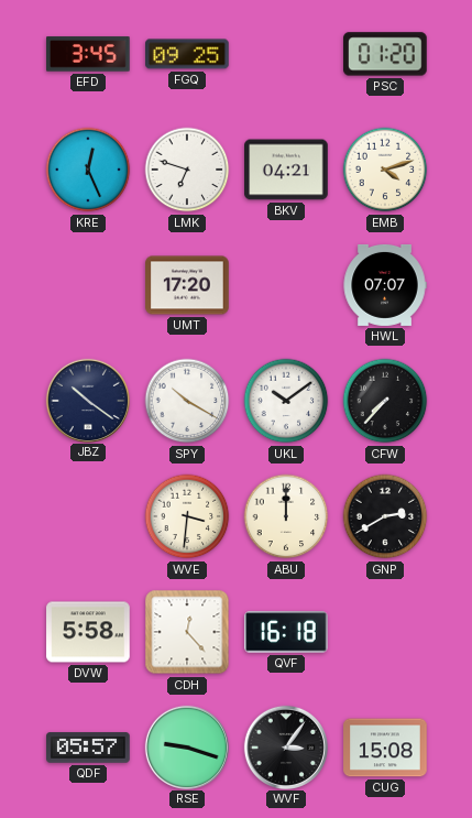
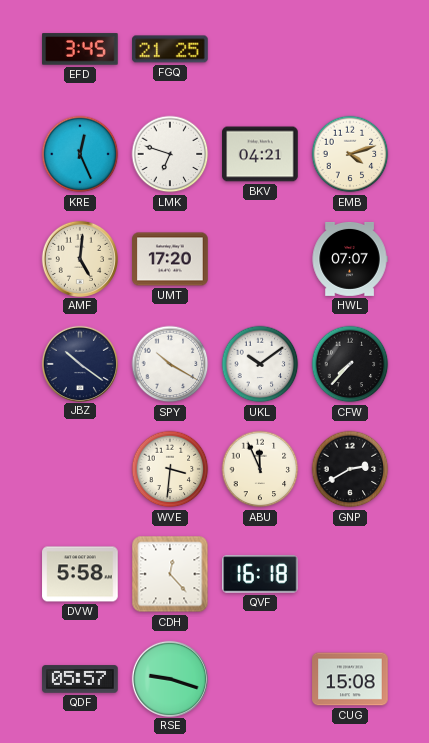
FGQ: 09:25 -> 21:25 (170, 49)
PSC: 01:20 -> none (385, 54)
AMF: none -> 5:01 (79, 258)
ABU: 12:00 -> 11:56 (260, 469)
WVF: 3:06 -> none (285, 746)
